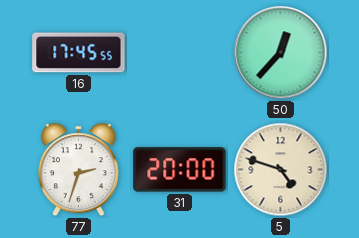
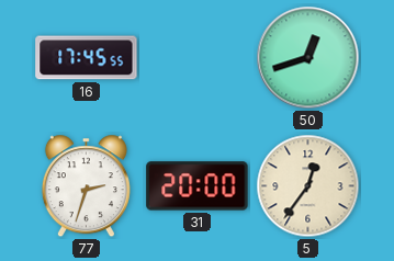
50: 12:37 -> 12:42 (308, 58)
5: 4:48 -> 12:36 (308, 186)
